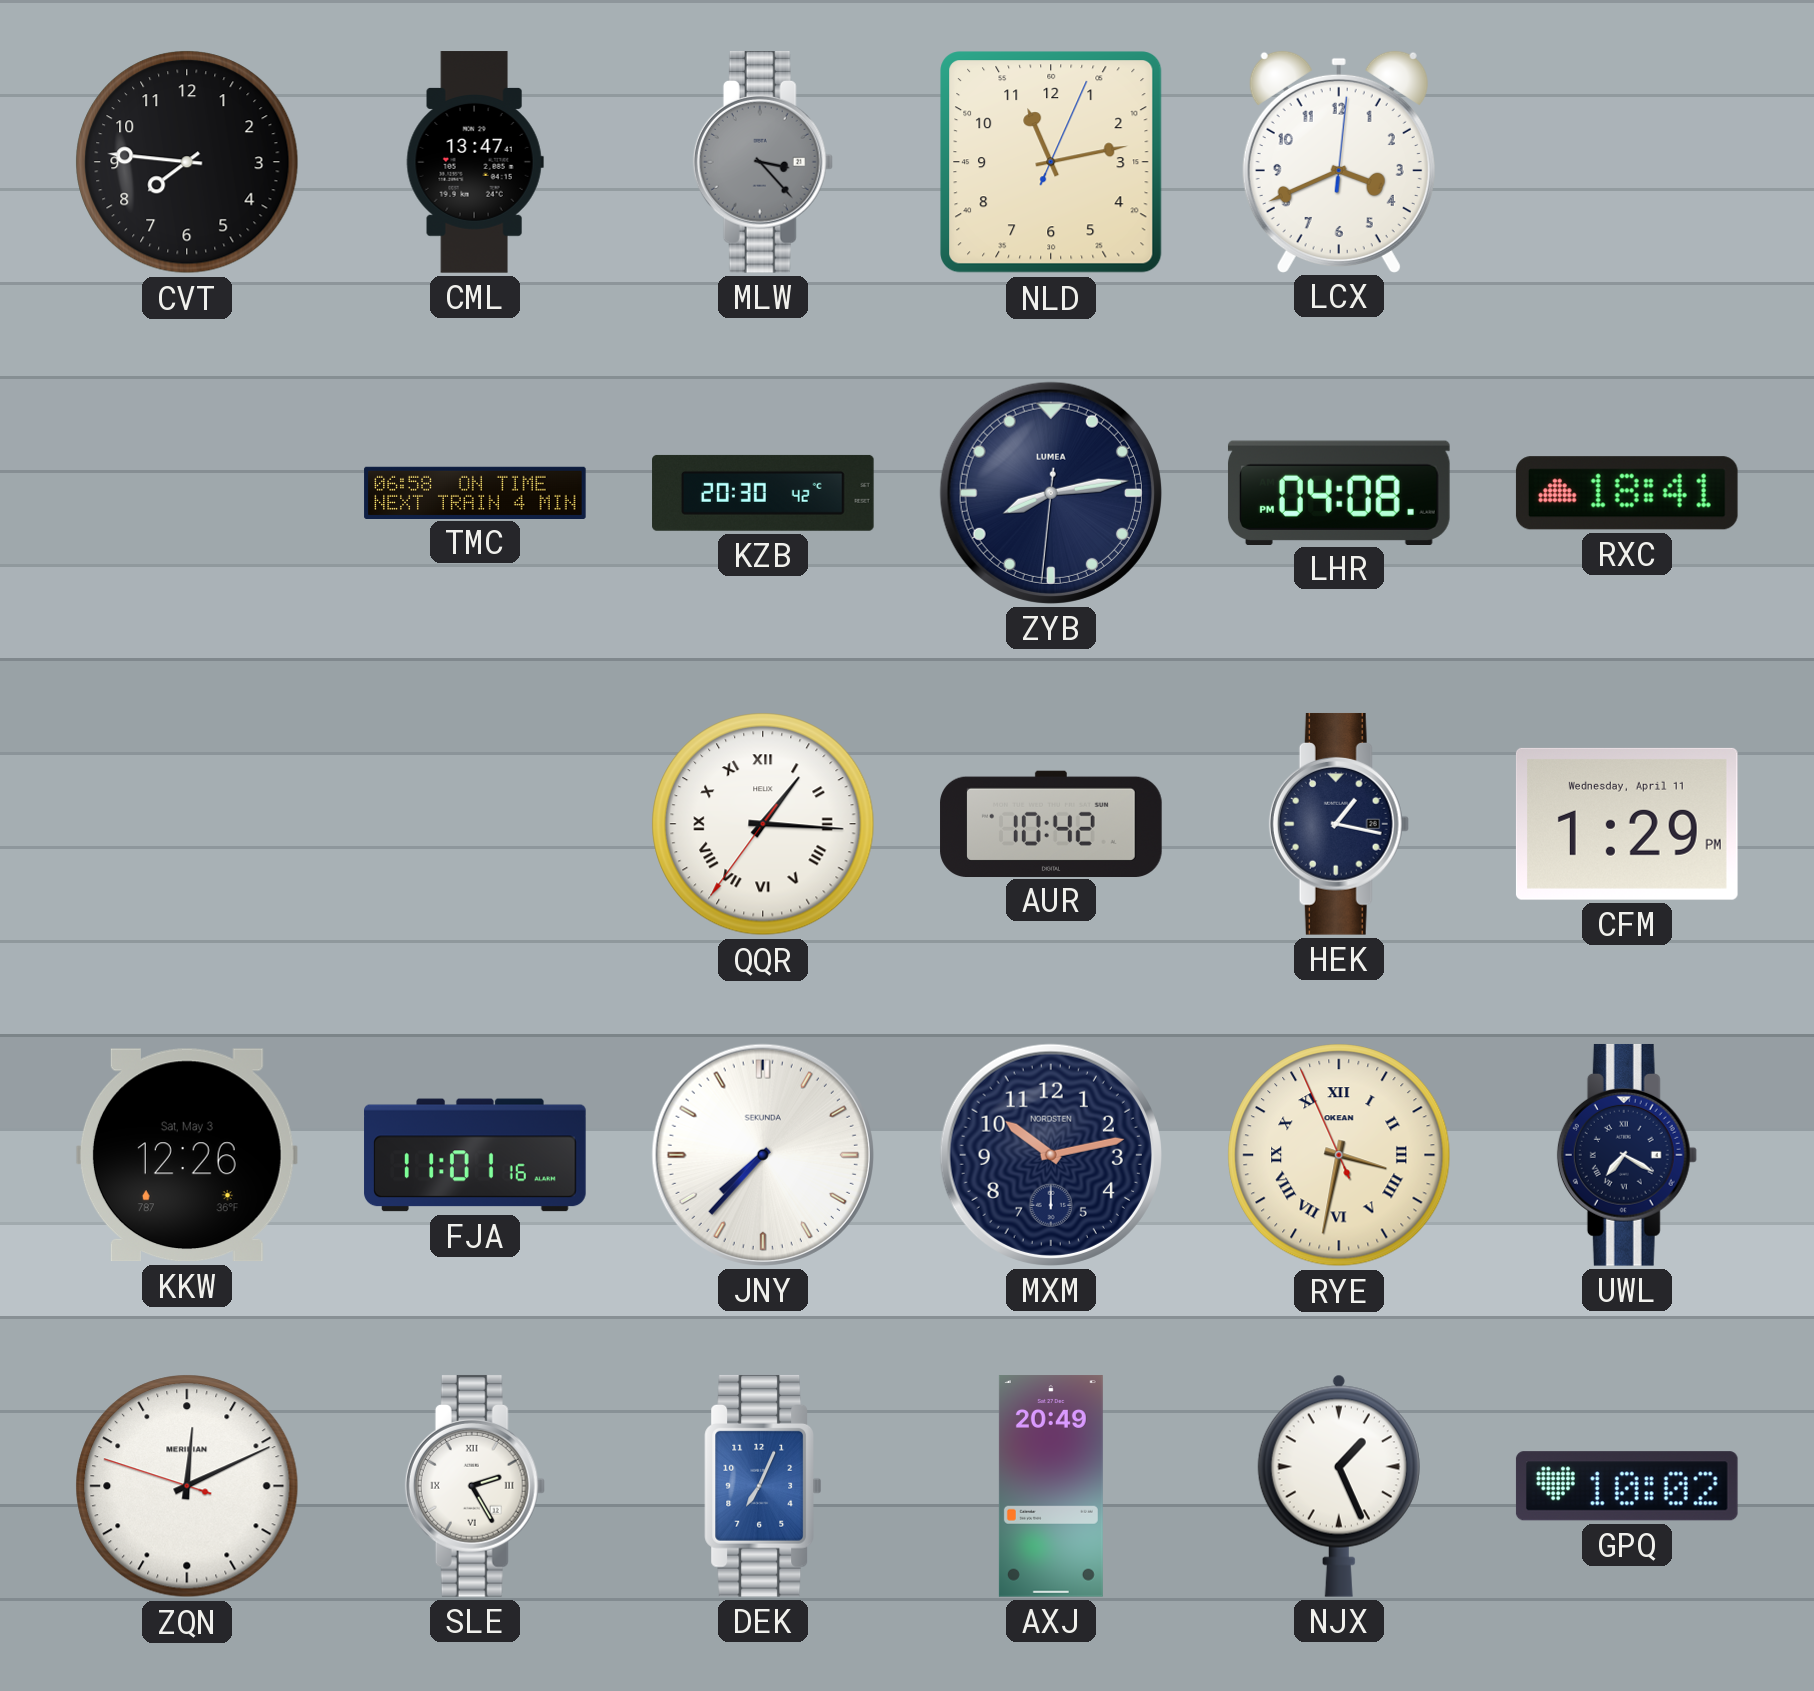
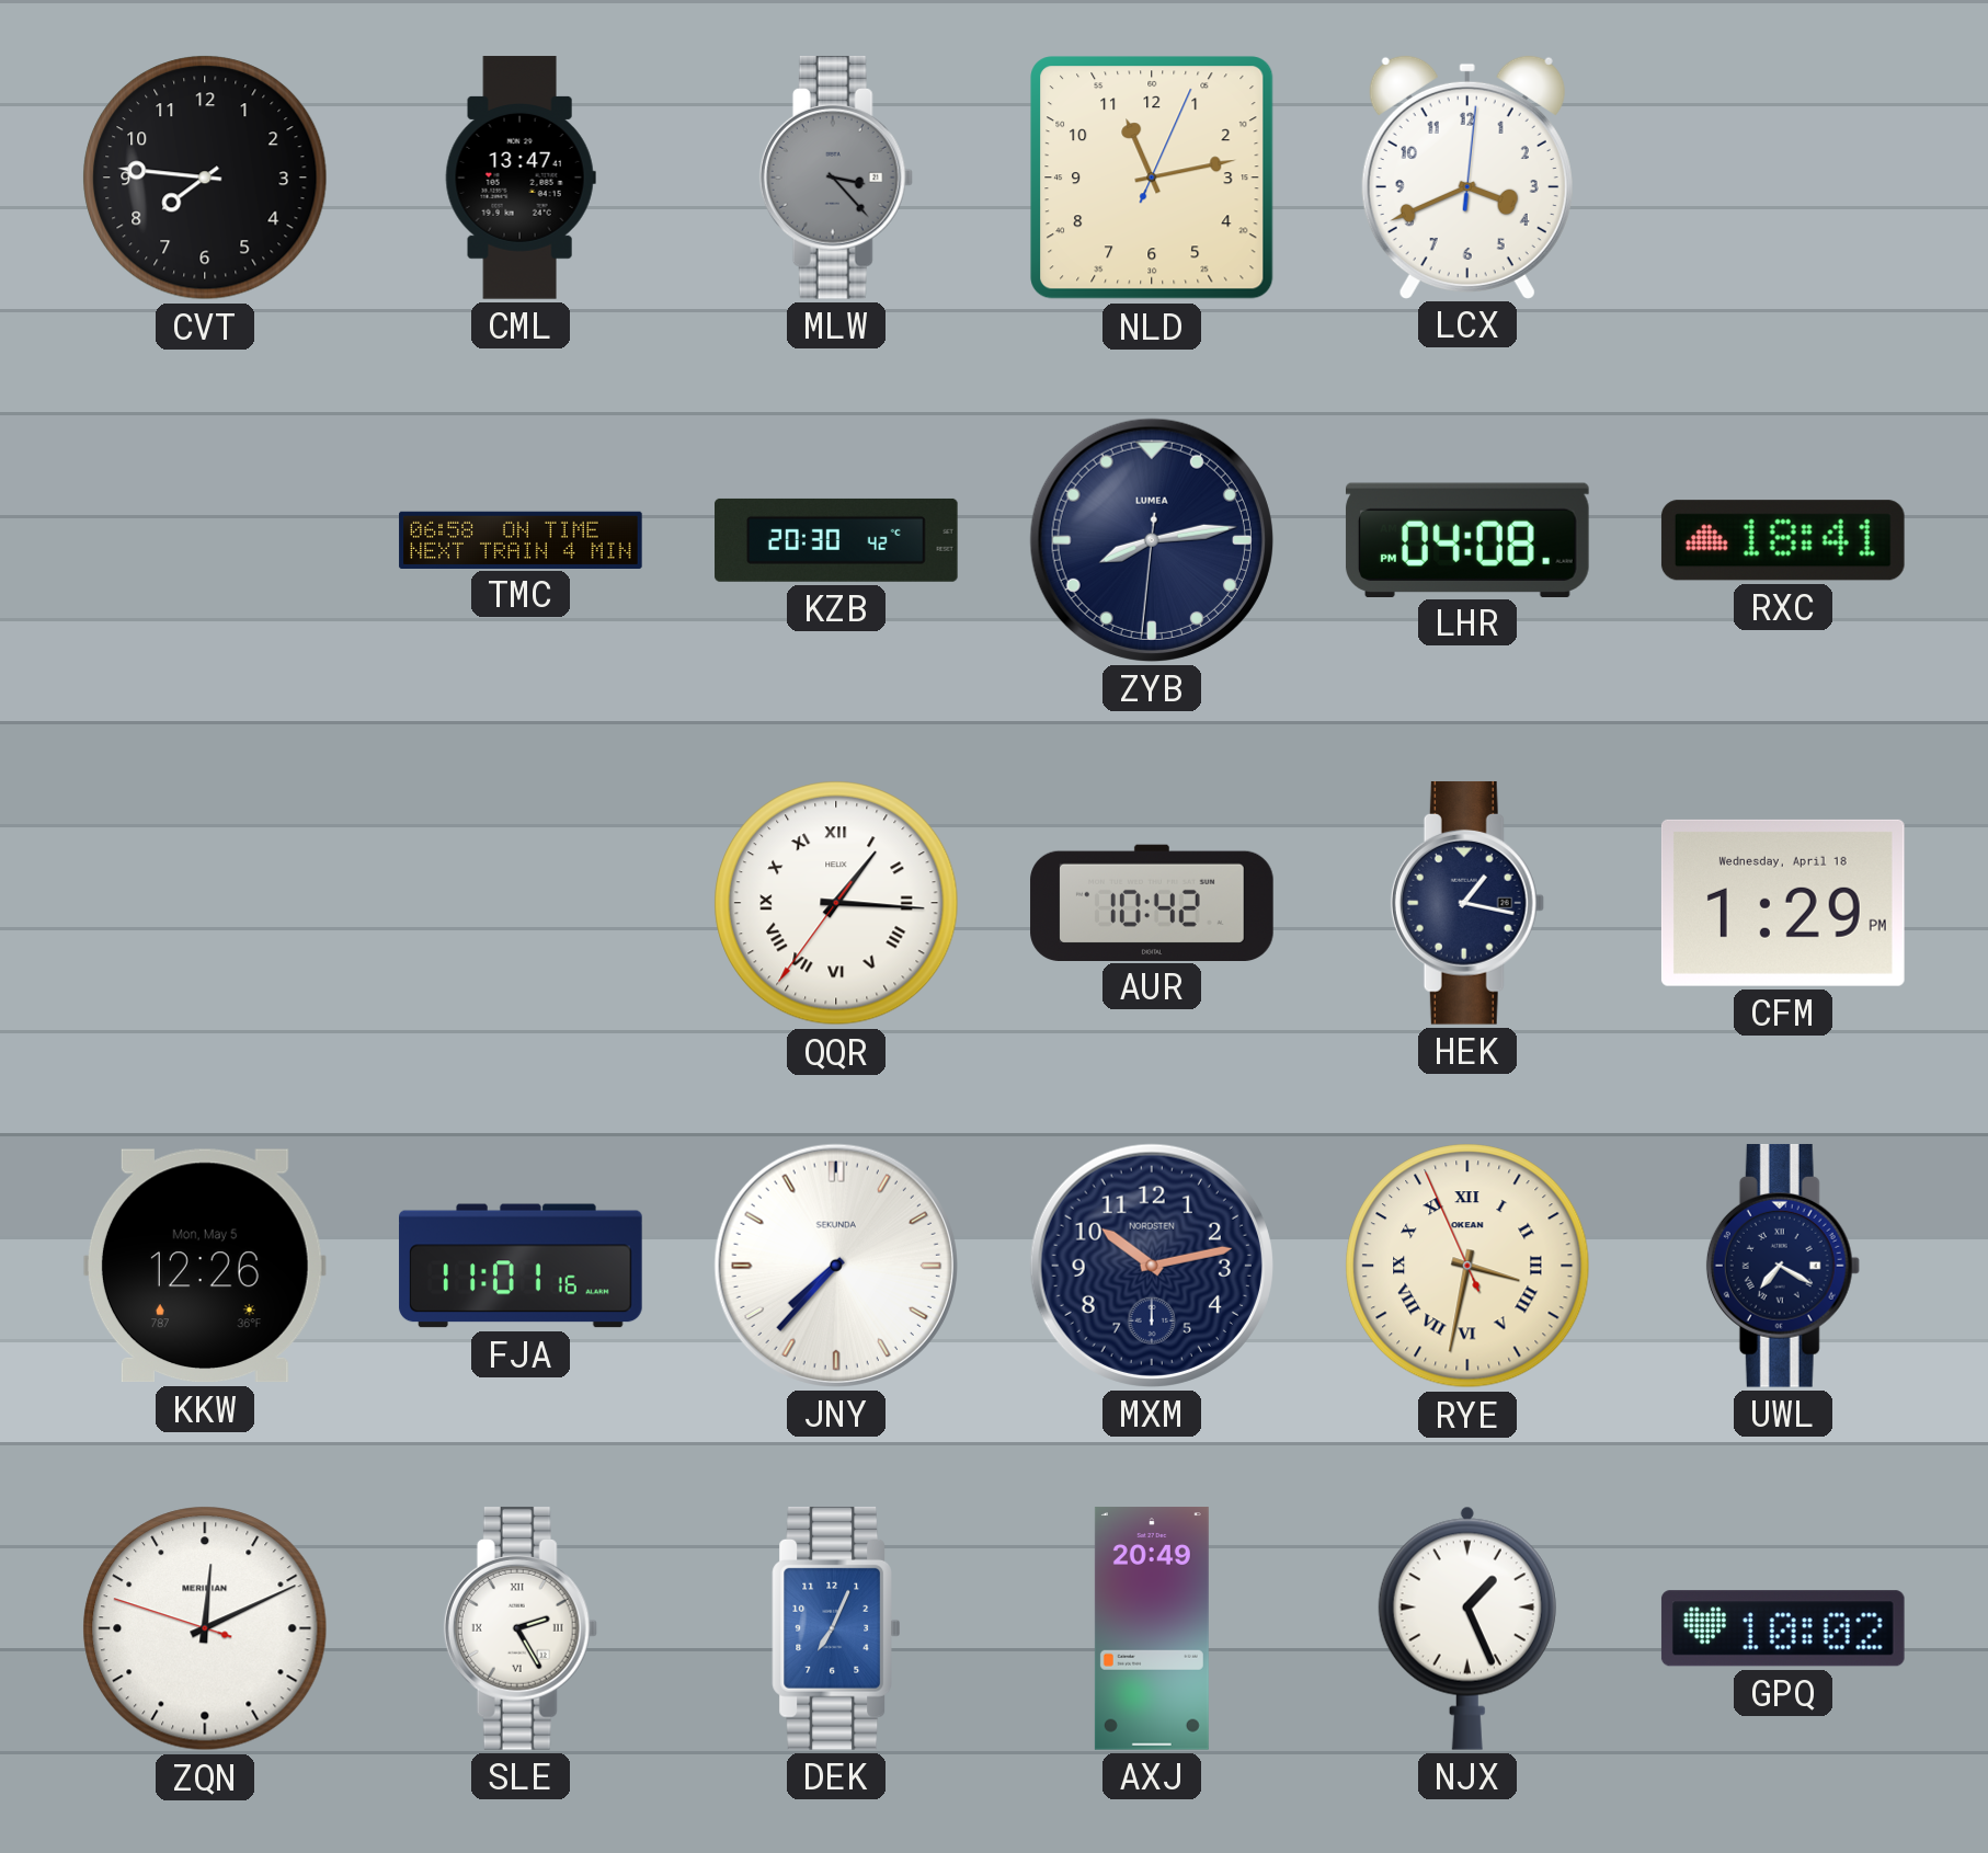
CFM date: Wednesday, April 11 -> Wednesday, April 18 (1783, 903)
KKW date: Sat, May 3 -> Mon, May 5 (205, 1266)
